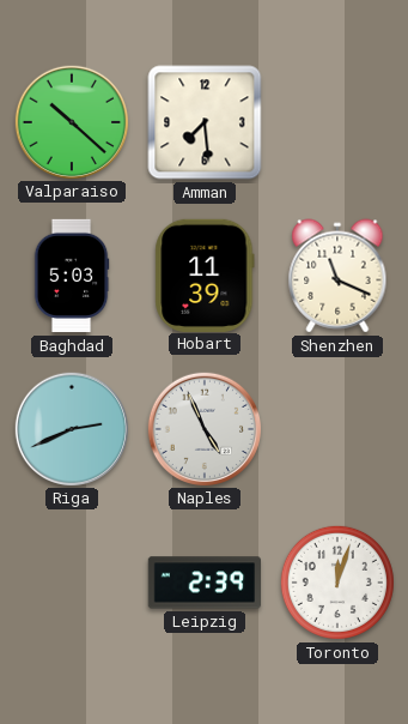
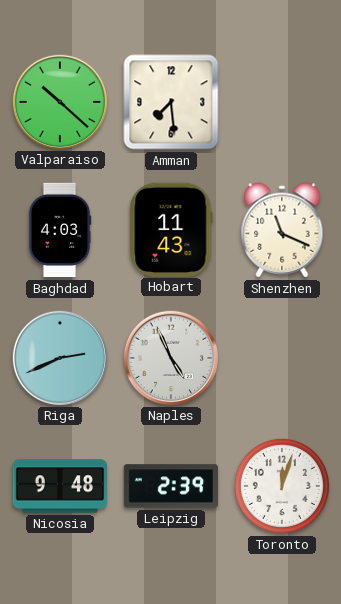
Baghdad: 5:03 -> 4:03 (60, 230)
Hobart: 11:39 -> 11:43 (171, 229)
Nicosia: none -> 9:48 (60, 486)
